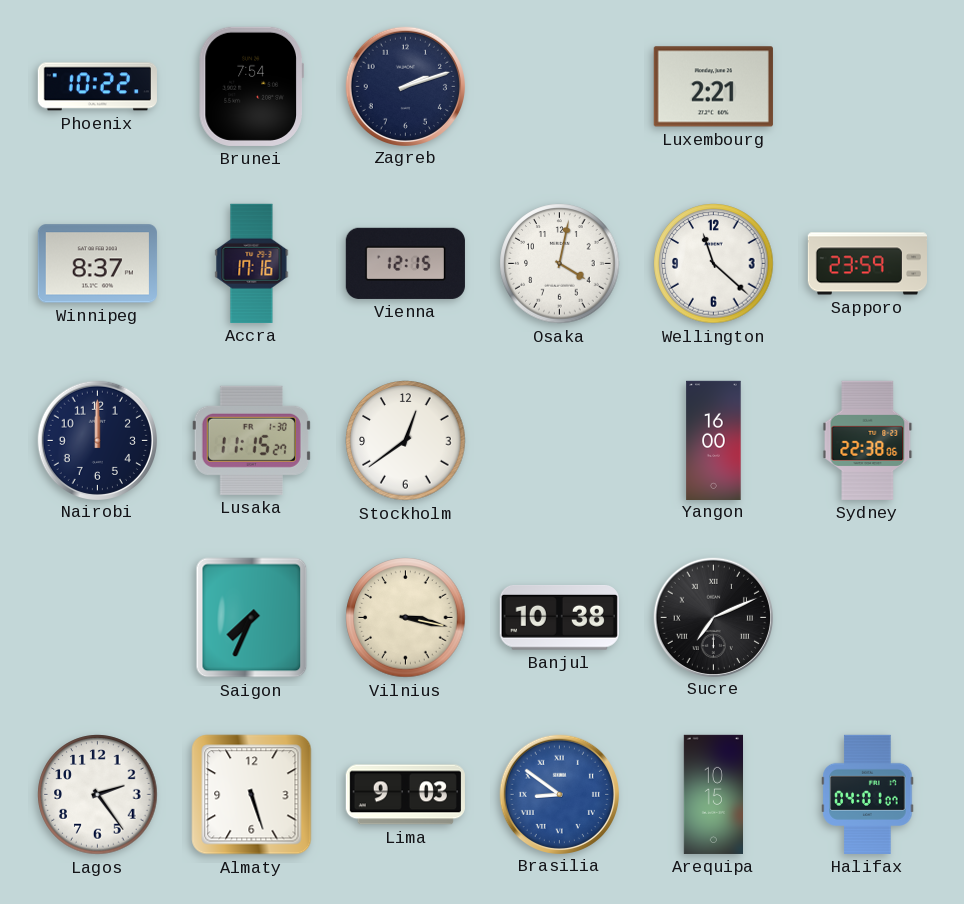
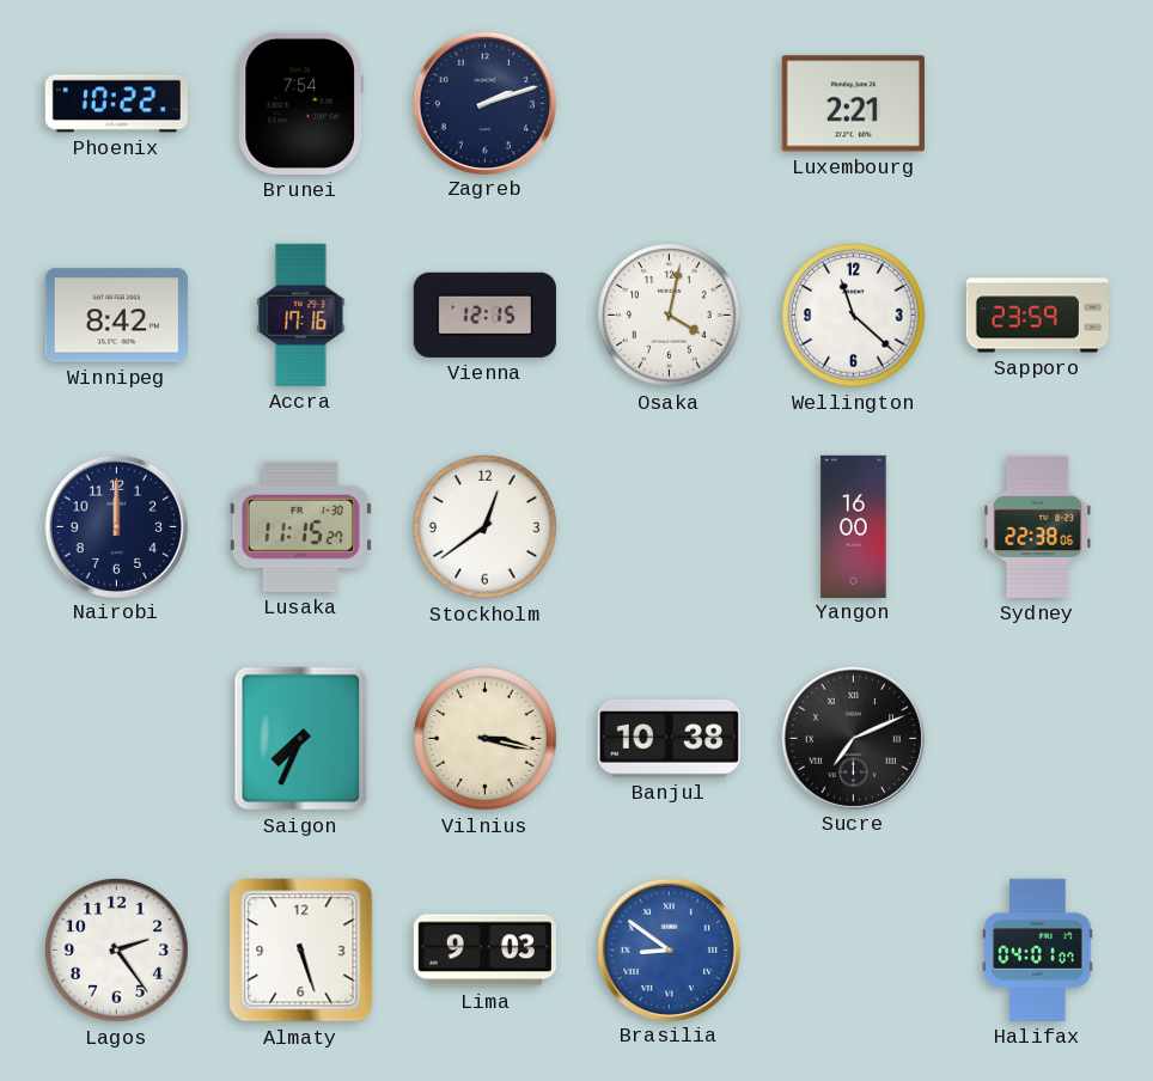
Winnipeg: 8:37 -> 8:42 (116, 316)
Arequipa: 10:15 -> none (713, 794)
